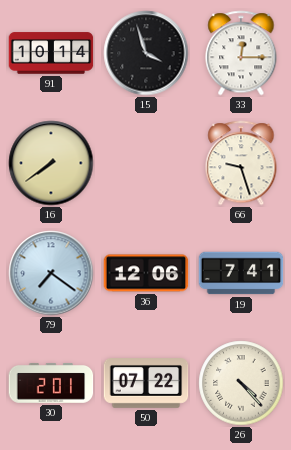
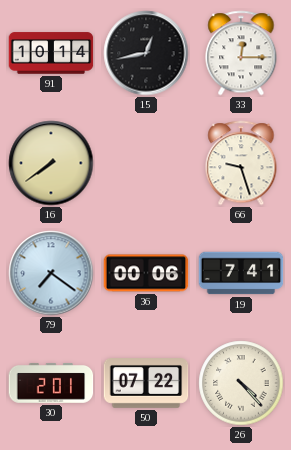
15: 3:57 -> 12:43 (146, 53)
36: 12:06 -> 00:06 (146, 273)
